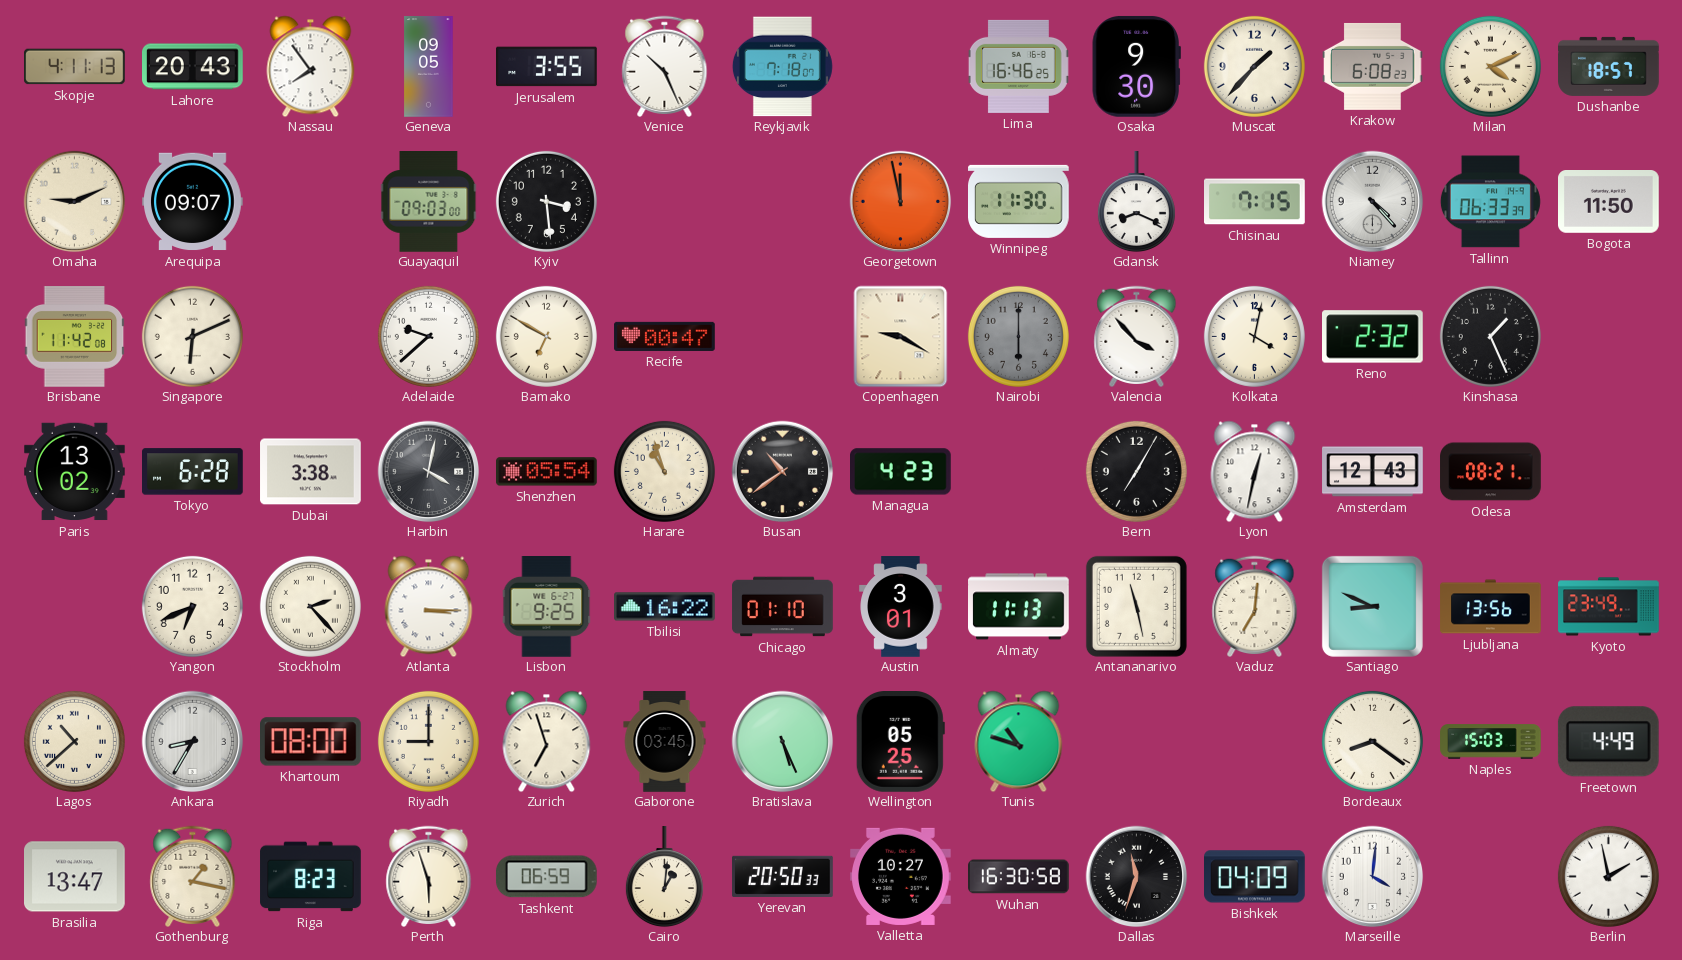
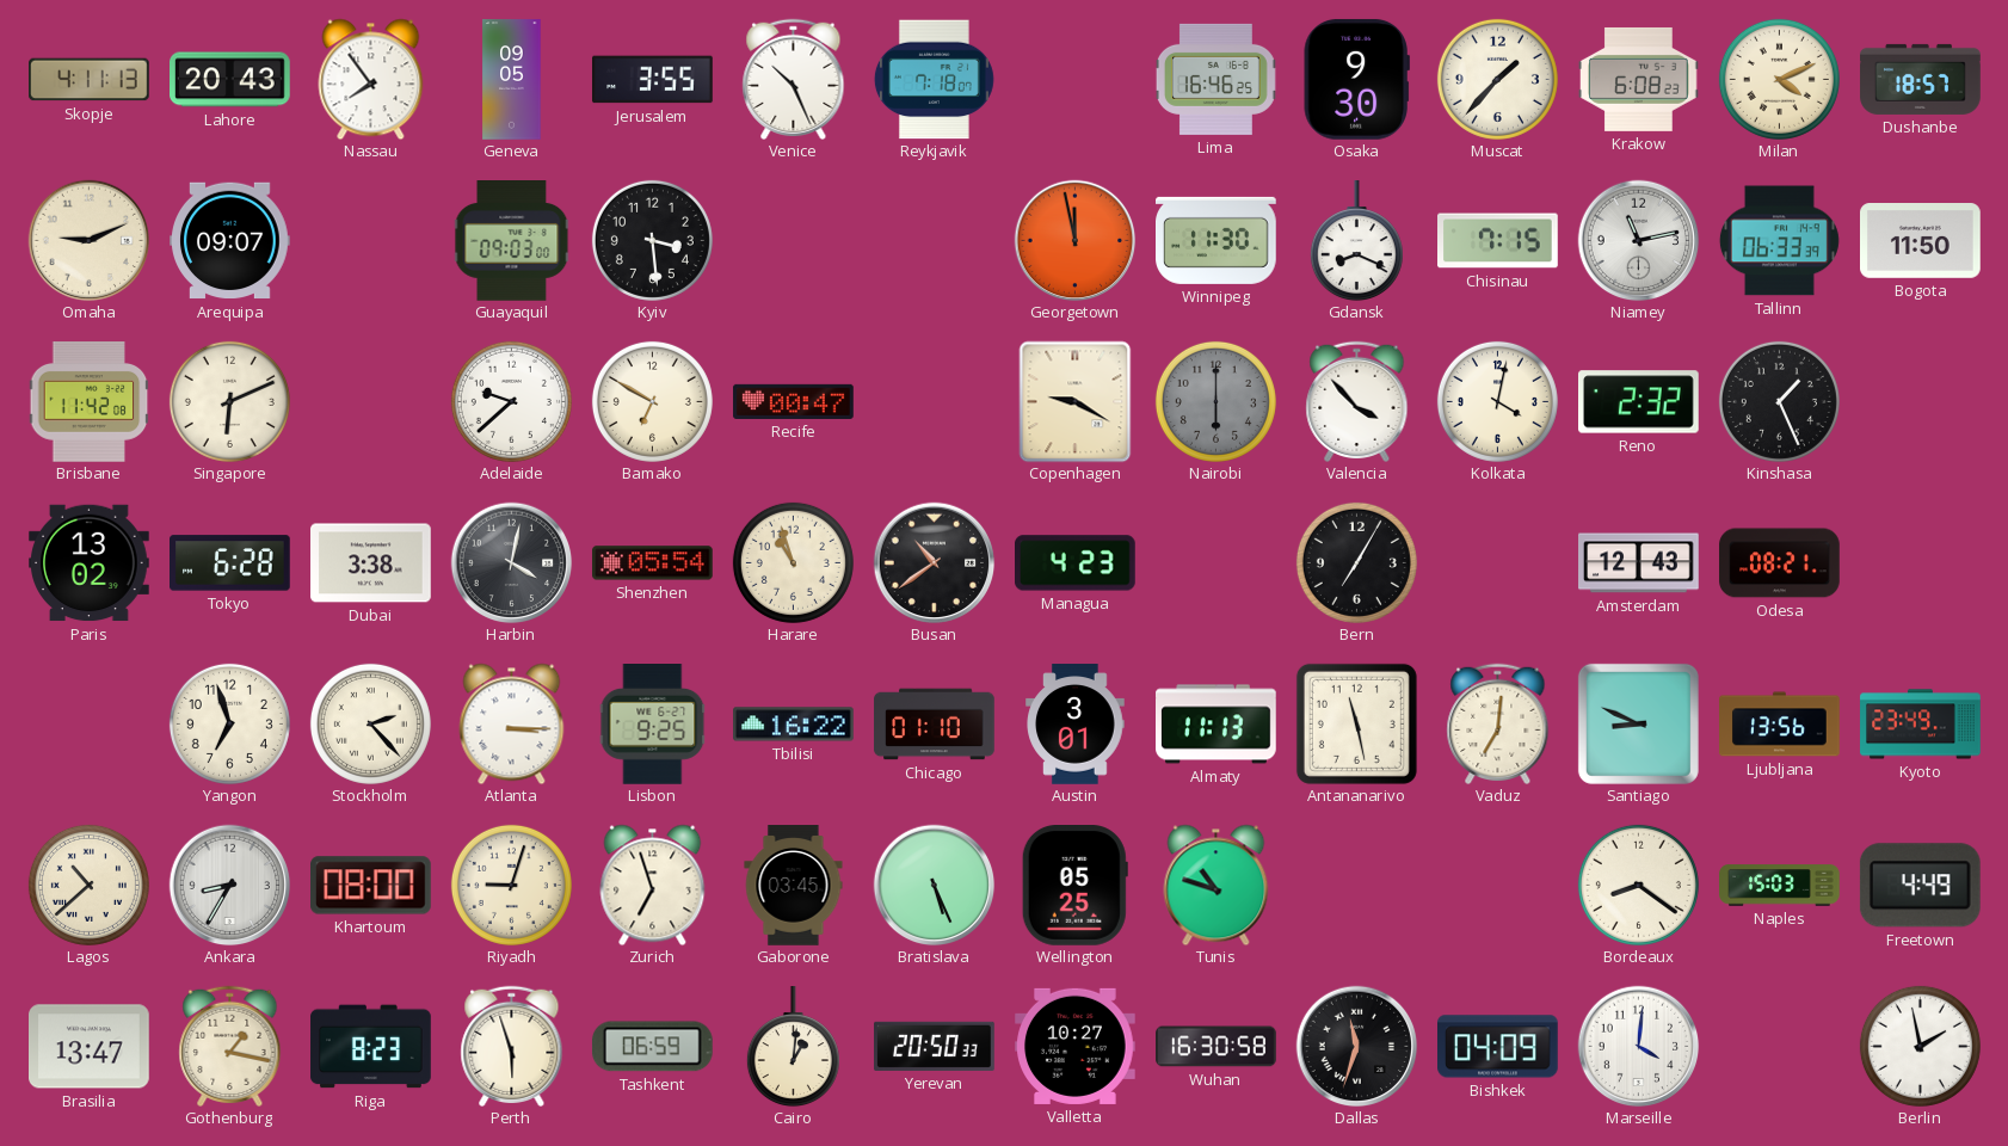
Niamey: 4:23 -> 11:13 (1638, 240)
Lyon: 12:32 -> none (1255, 471)
Yangon: 6:41 -> 6:57 (229, 723)
Riyadh: 9:00 -> 9:03 (511, 885)
